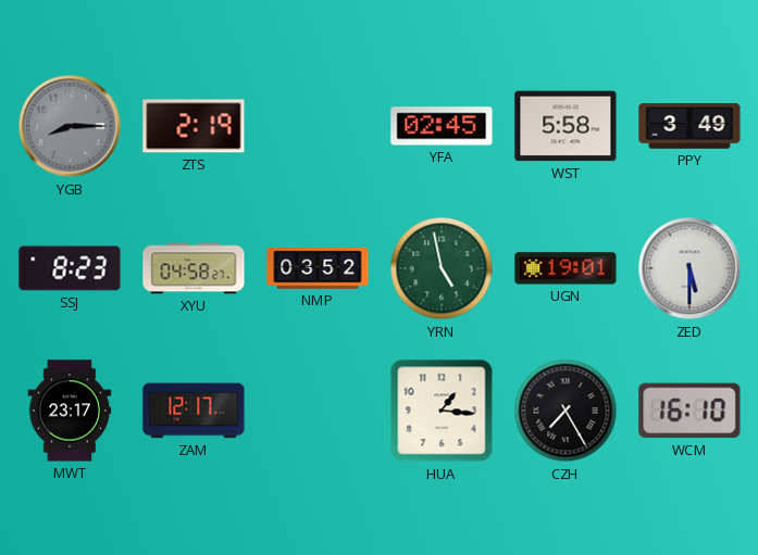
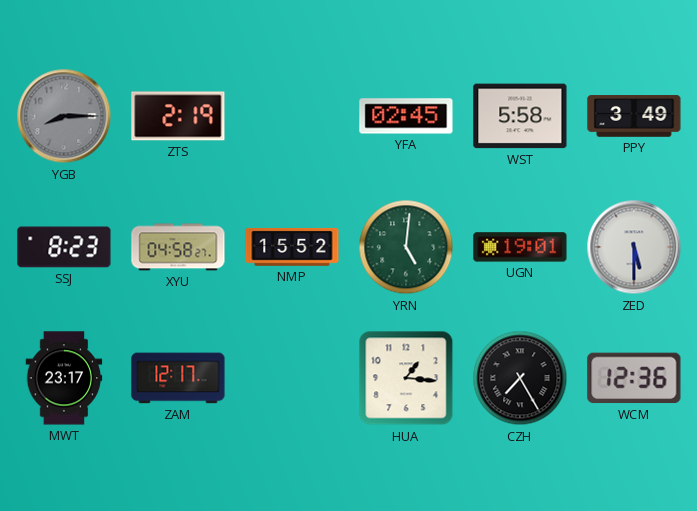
NMP: 03:52 -> 15:52 (292, 247)
YRN: 4:58 -> 5:01 (406, 247)
WCM: 16:10 -> 12:36 (634, 378)
